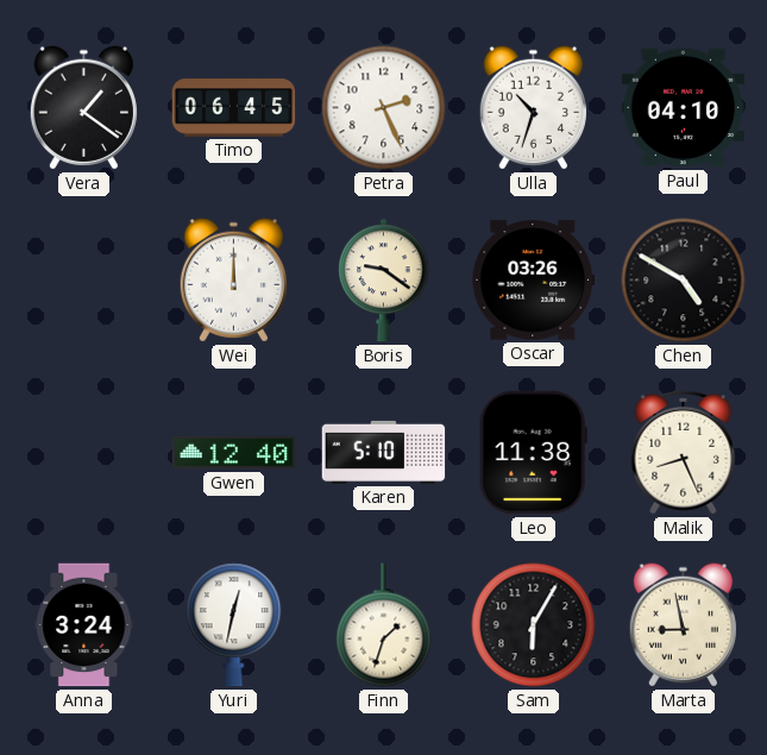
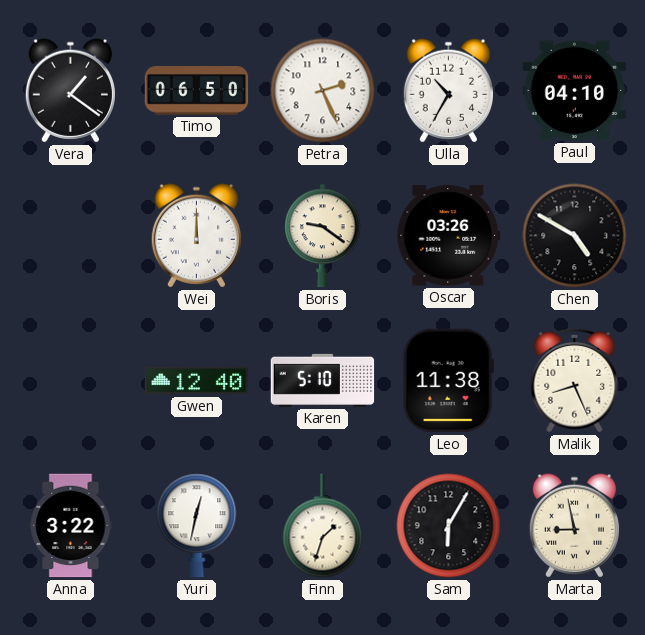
Timo: 06:45 -> 06:50 (197, 91)
Ulla: 10:33 -> 10:35 (448, 91)
Anna: 3:24 -> 3:22 (71, 526)
